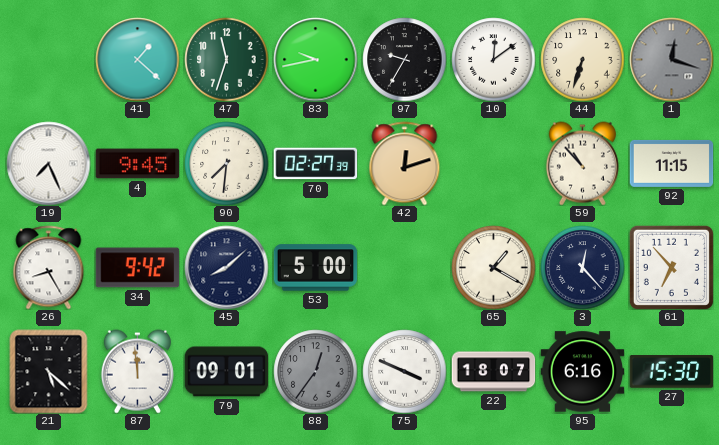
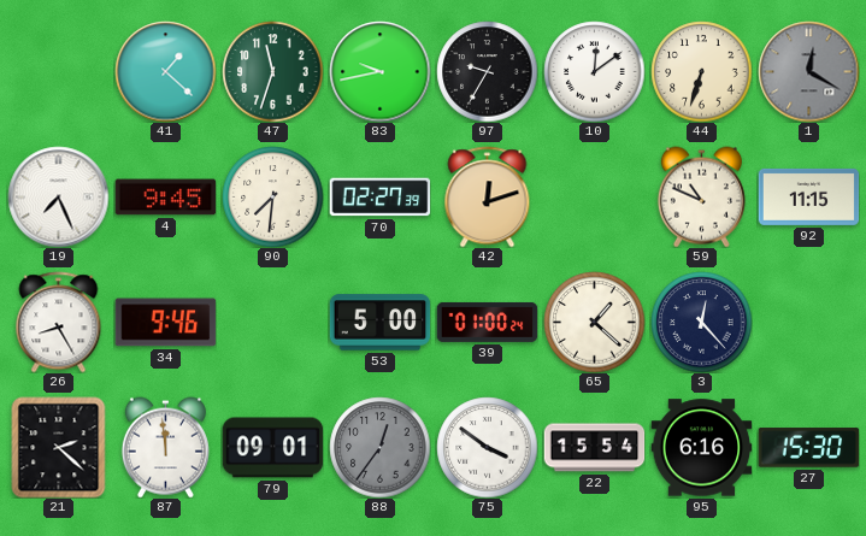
1: 12:18 -> 12:20 (808, 71)
59: 10:53 -> 10:49 (701, 196)
34: 9:42 -> 9:46 (165, 323)
45: 8:08 -> none (226, 267)
39: none -> 01:00 (487, 322)
65: 1:20 -> 1:22 (594, 322)
61: 6:53 -> none (671, 267)
21: 5:22 -> 2:22 (59, 447)
75: 3:49 -> 3:51 (487, 447)
22: 18:07 -> 15:54 (594, 448)
